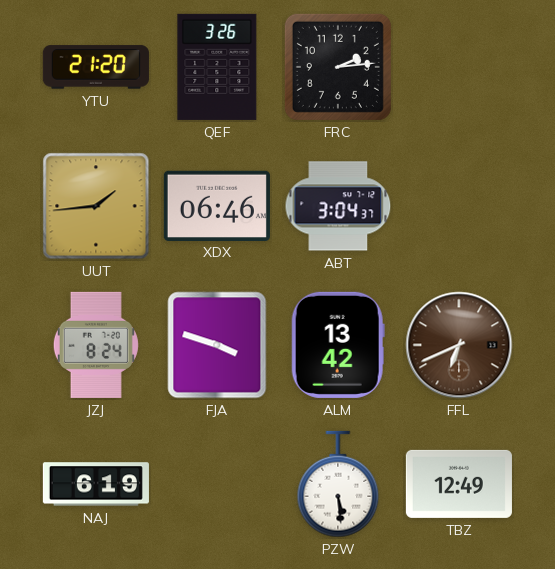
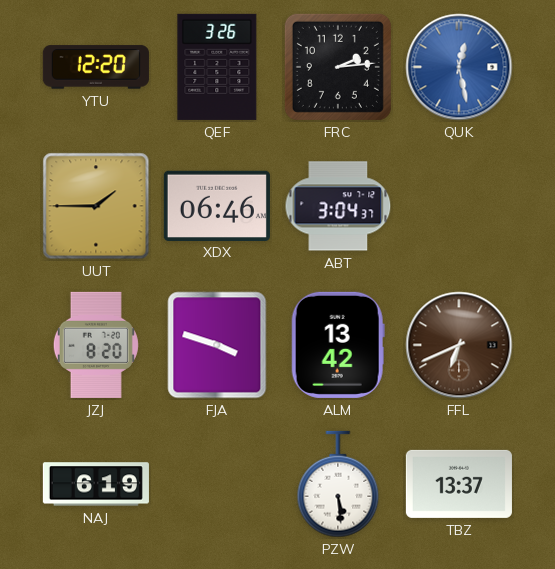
YTU: 21:20 -> 12:20 (96, 67)
QUK: none -> 12:28 (459, 67)
UUT: 1:44 -> 1:45 (96, 206)
JZJ: 8:24 -> 8:20 (96, 345)
TBZ: 12:49 -> 13:37 (459, 484)
